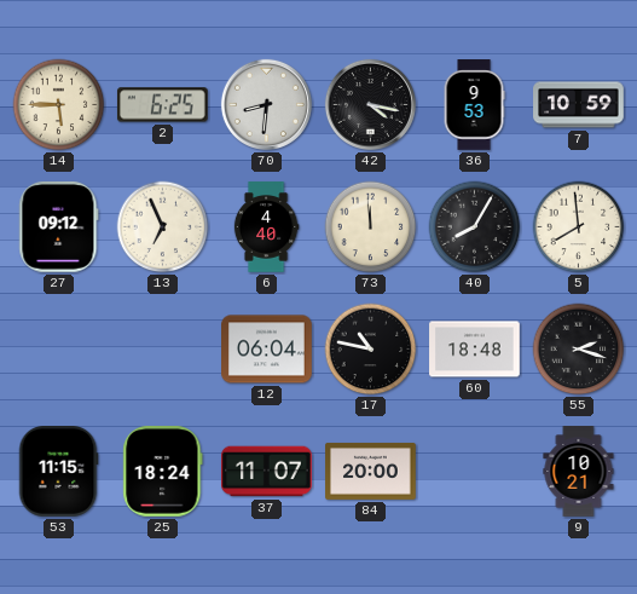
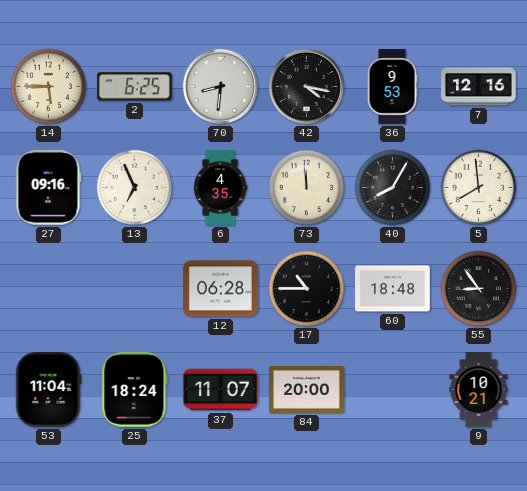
7: 10:59 -> 12:16 (479, 87)
27: 09:12 -> 09:16 (49, 188)
6: 4:40 -> 4:35 (220, 188)
12: 06:04 -> 06:28 (221, 289)
17: 10:47 -> 10:45 (307, 289)
55: 2:18 -> 8:54 (479, 289)
53: 11:15 -> 11:04 (48, 390)
